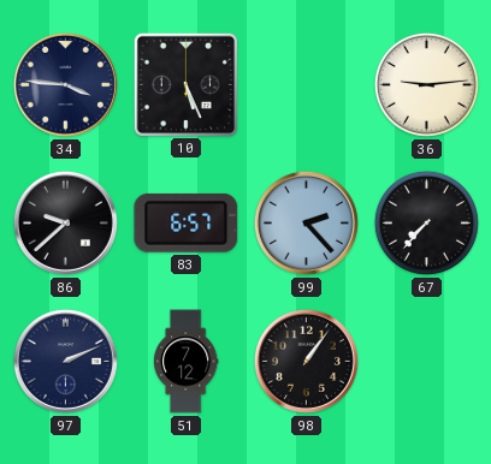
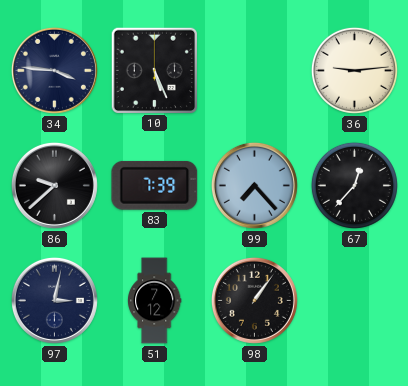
83: 6:57 -> 7:39 (155, 185)
99: 2:23 -> 7:23 (254, 185)
67: 7:37 -> 12:37 (354, 185)
97: 2:11 -> 3:02 (54, 300)
